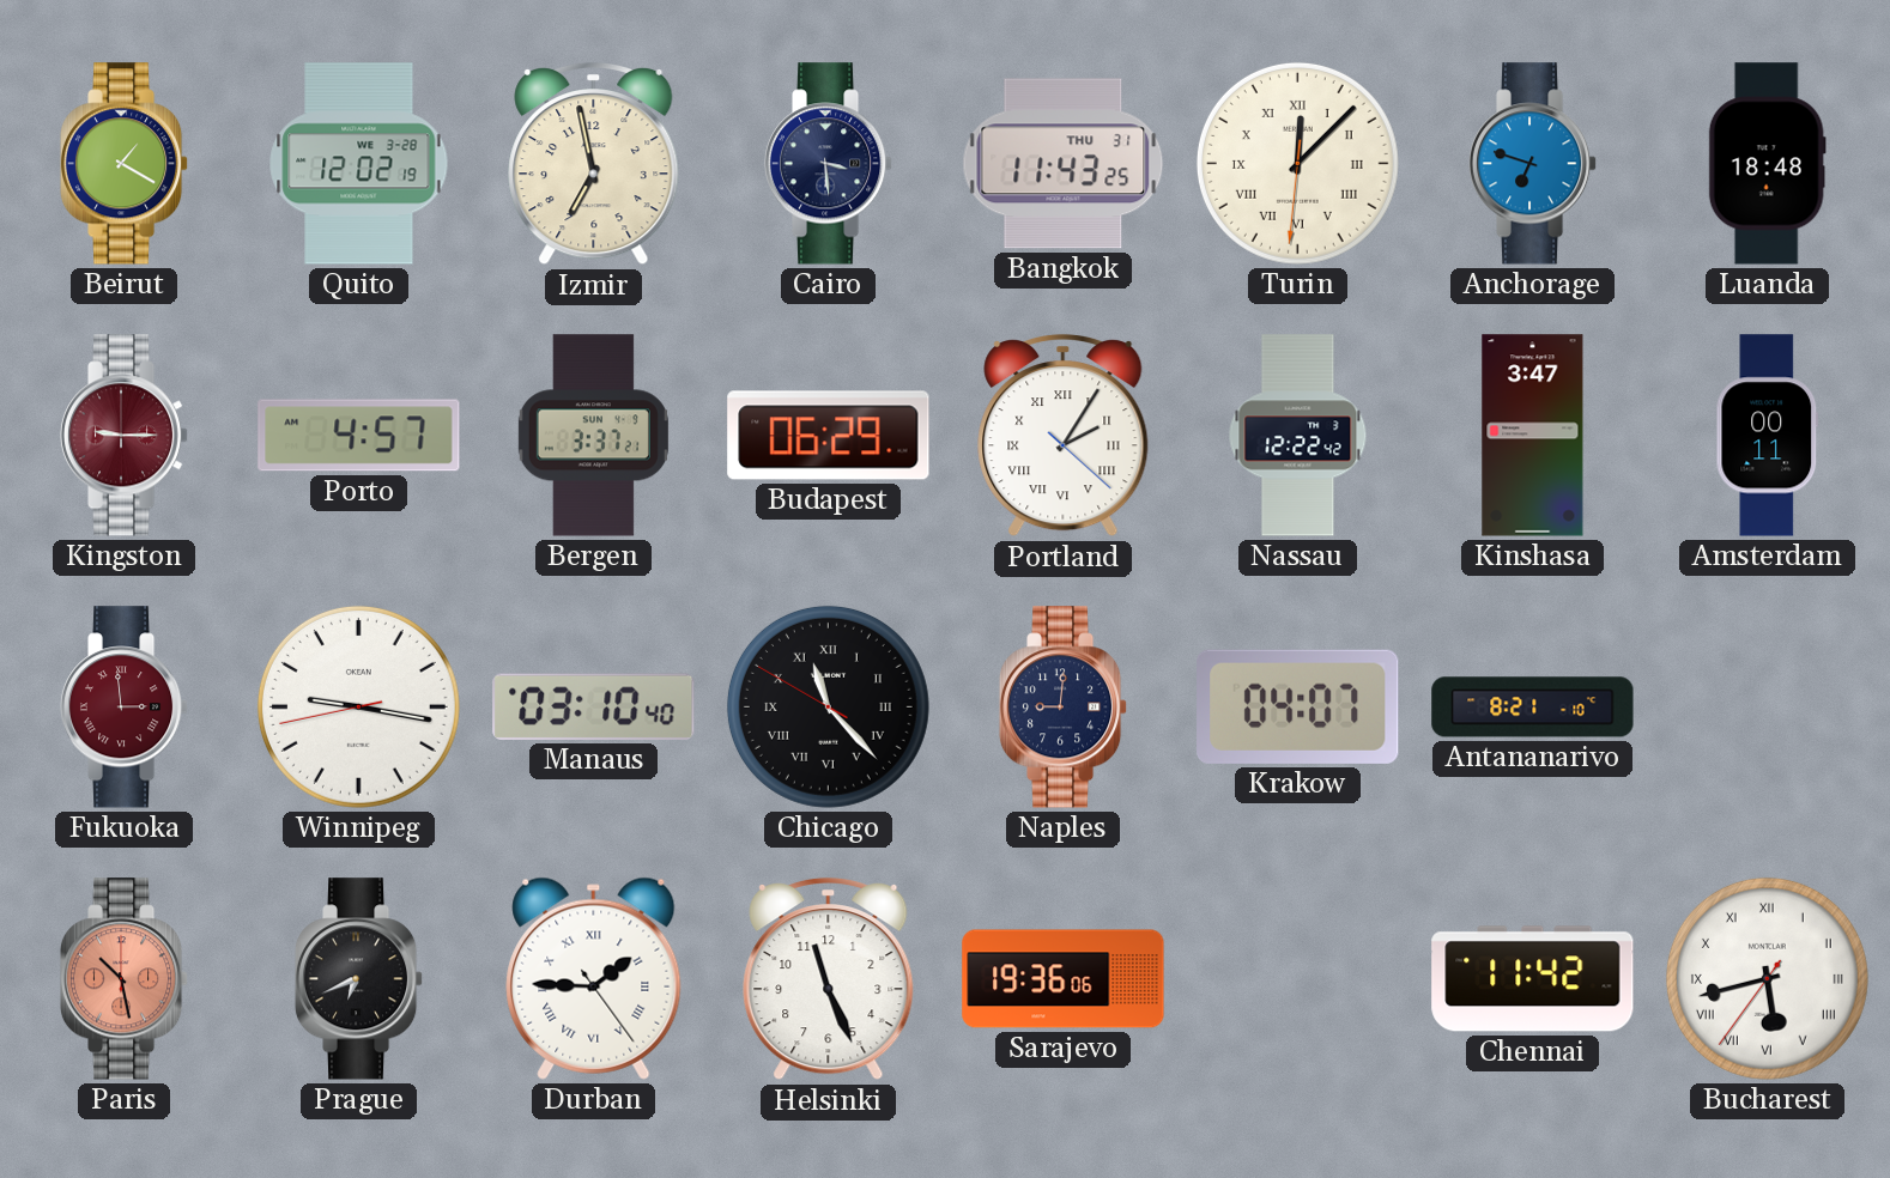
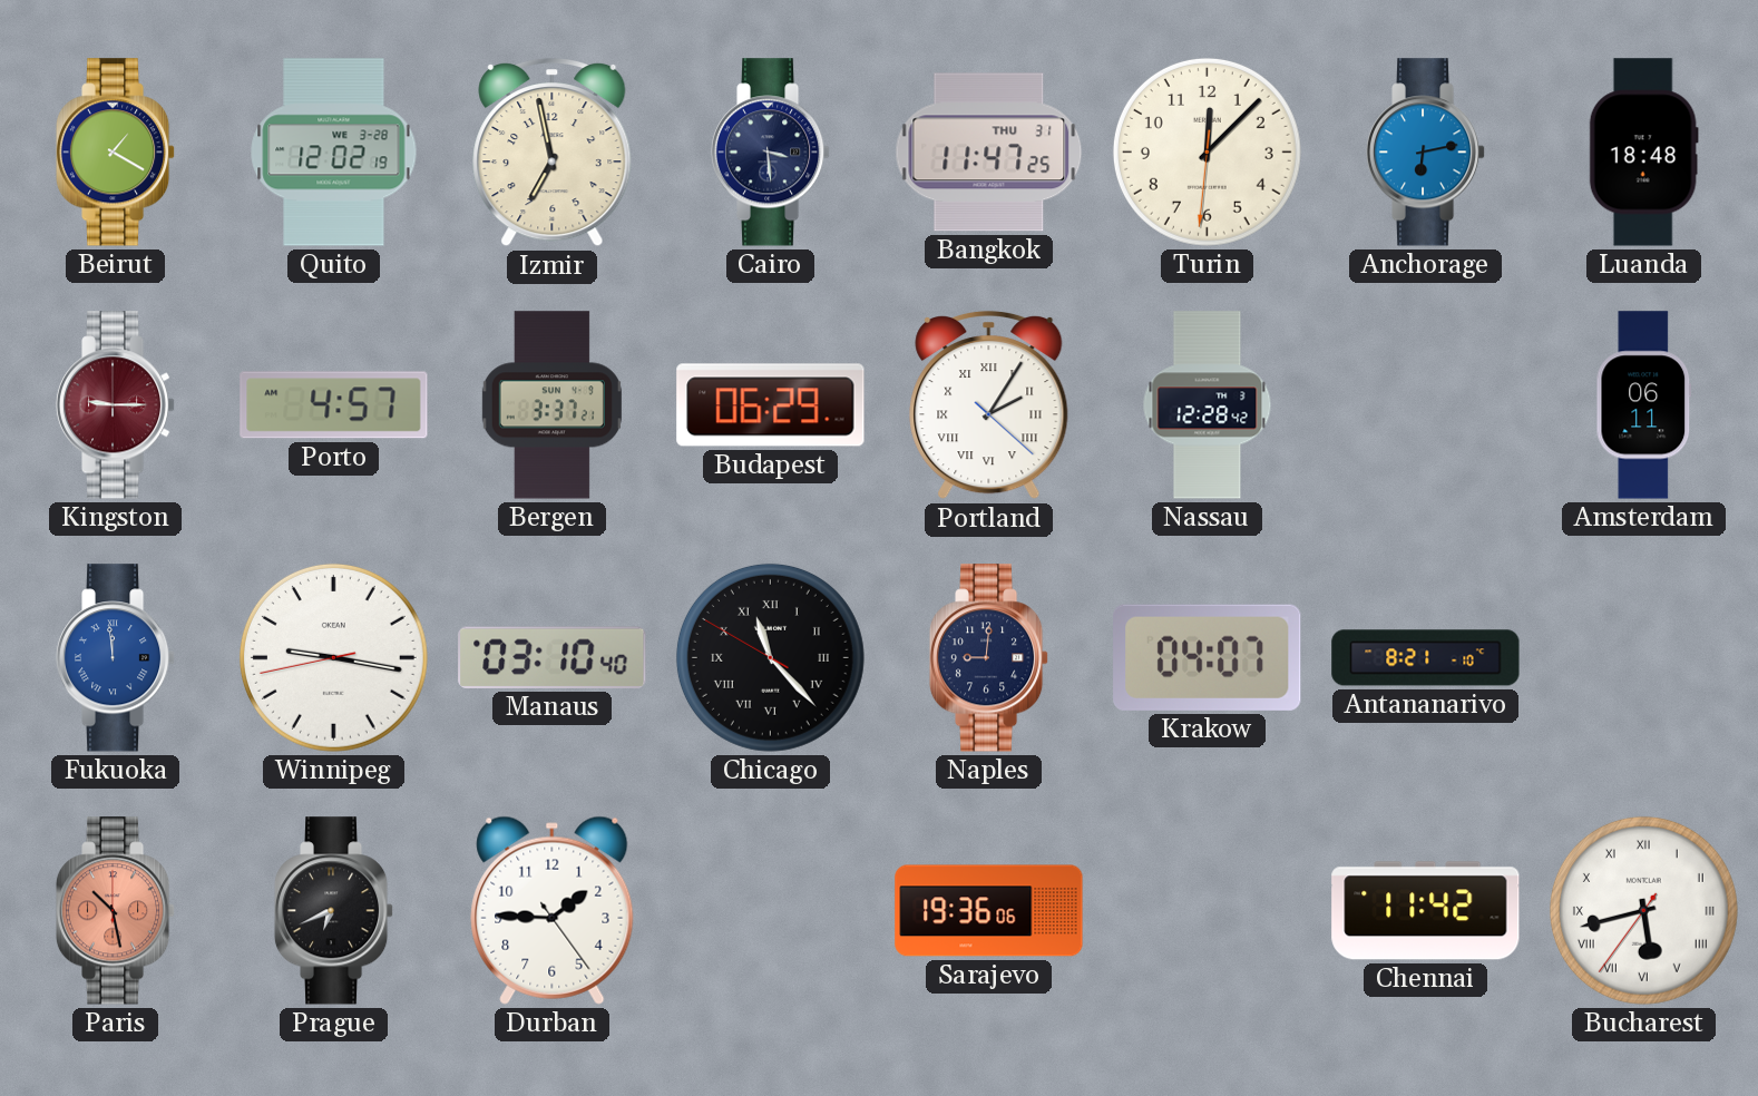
Bangkok: 11:43 -> 11:47 (989, 153)
Turin numerals: Roman -> Arabic (1207, 151)
Anchorage: 6:48 -> 6:13 (1426, 153)
Nassau: 12:22 -> 12:28 (1208, 405)
Kinshasa: 3:47 -> none (1533, 436)
Amsterdam: 00:11 -> 06:11 (1644, 405)
Fukuoka: 2:59 -> 11:59 (116, 658)
Fukuoka dial: burgundy -> blue (116, 658)
Durban numerals: Roman -> Arabic (553, 910)
Helsinki: 11:26 -> none (829, 979)
